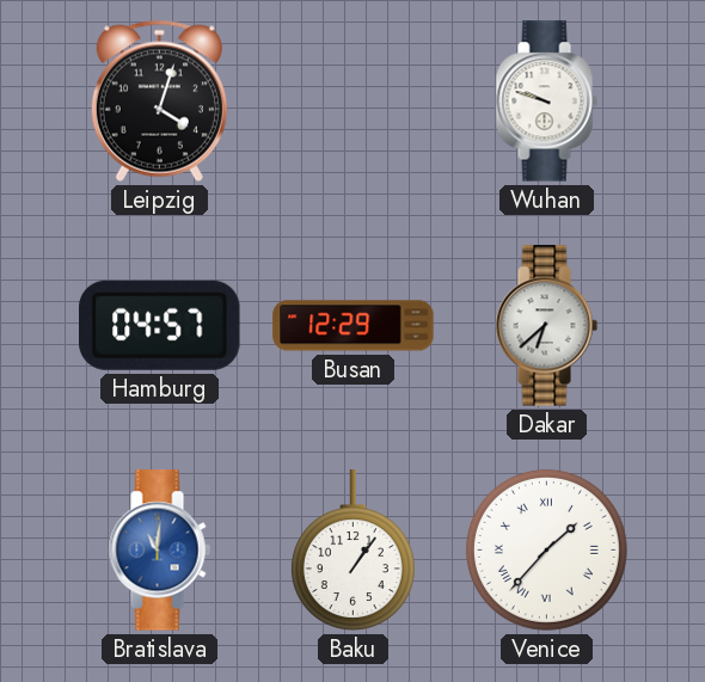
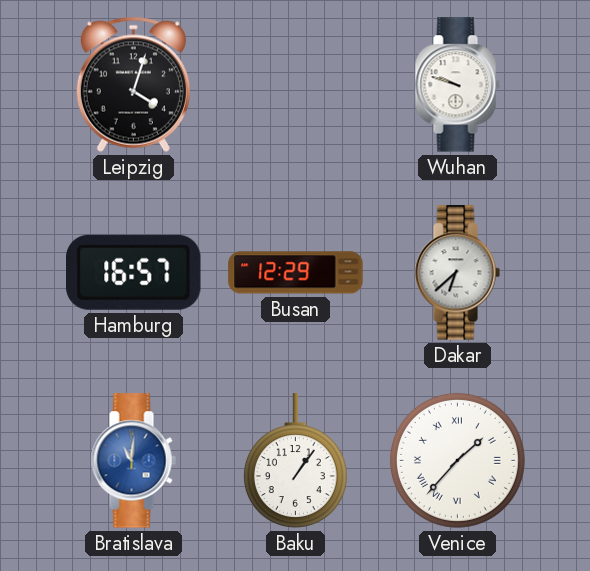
Hamburg: 04:57 -> 16:57 (134, 272)
